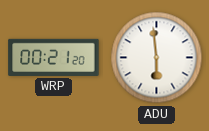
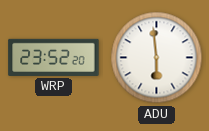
WRP: 00:21 -> 23:52 (54, 57)
